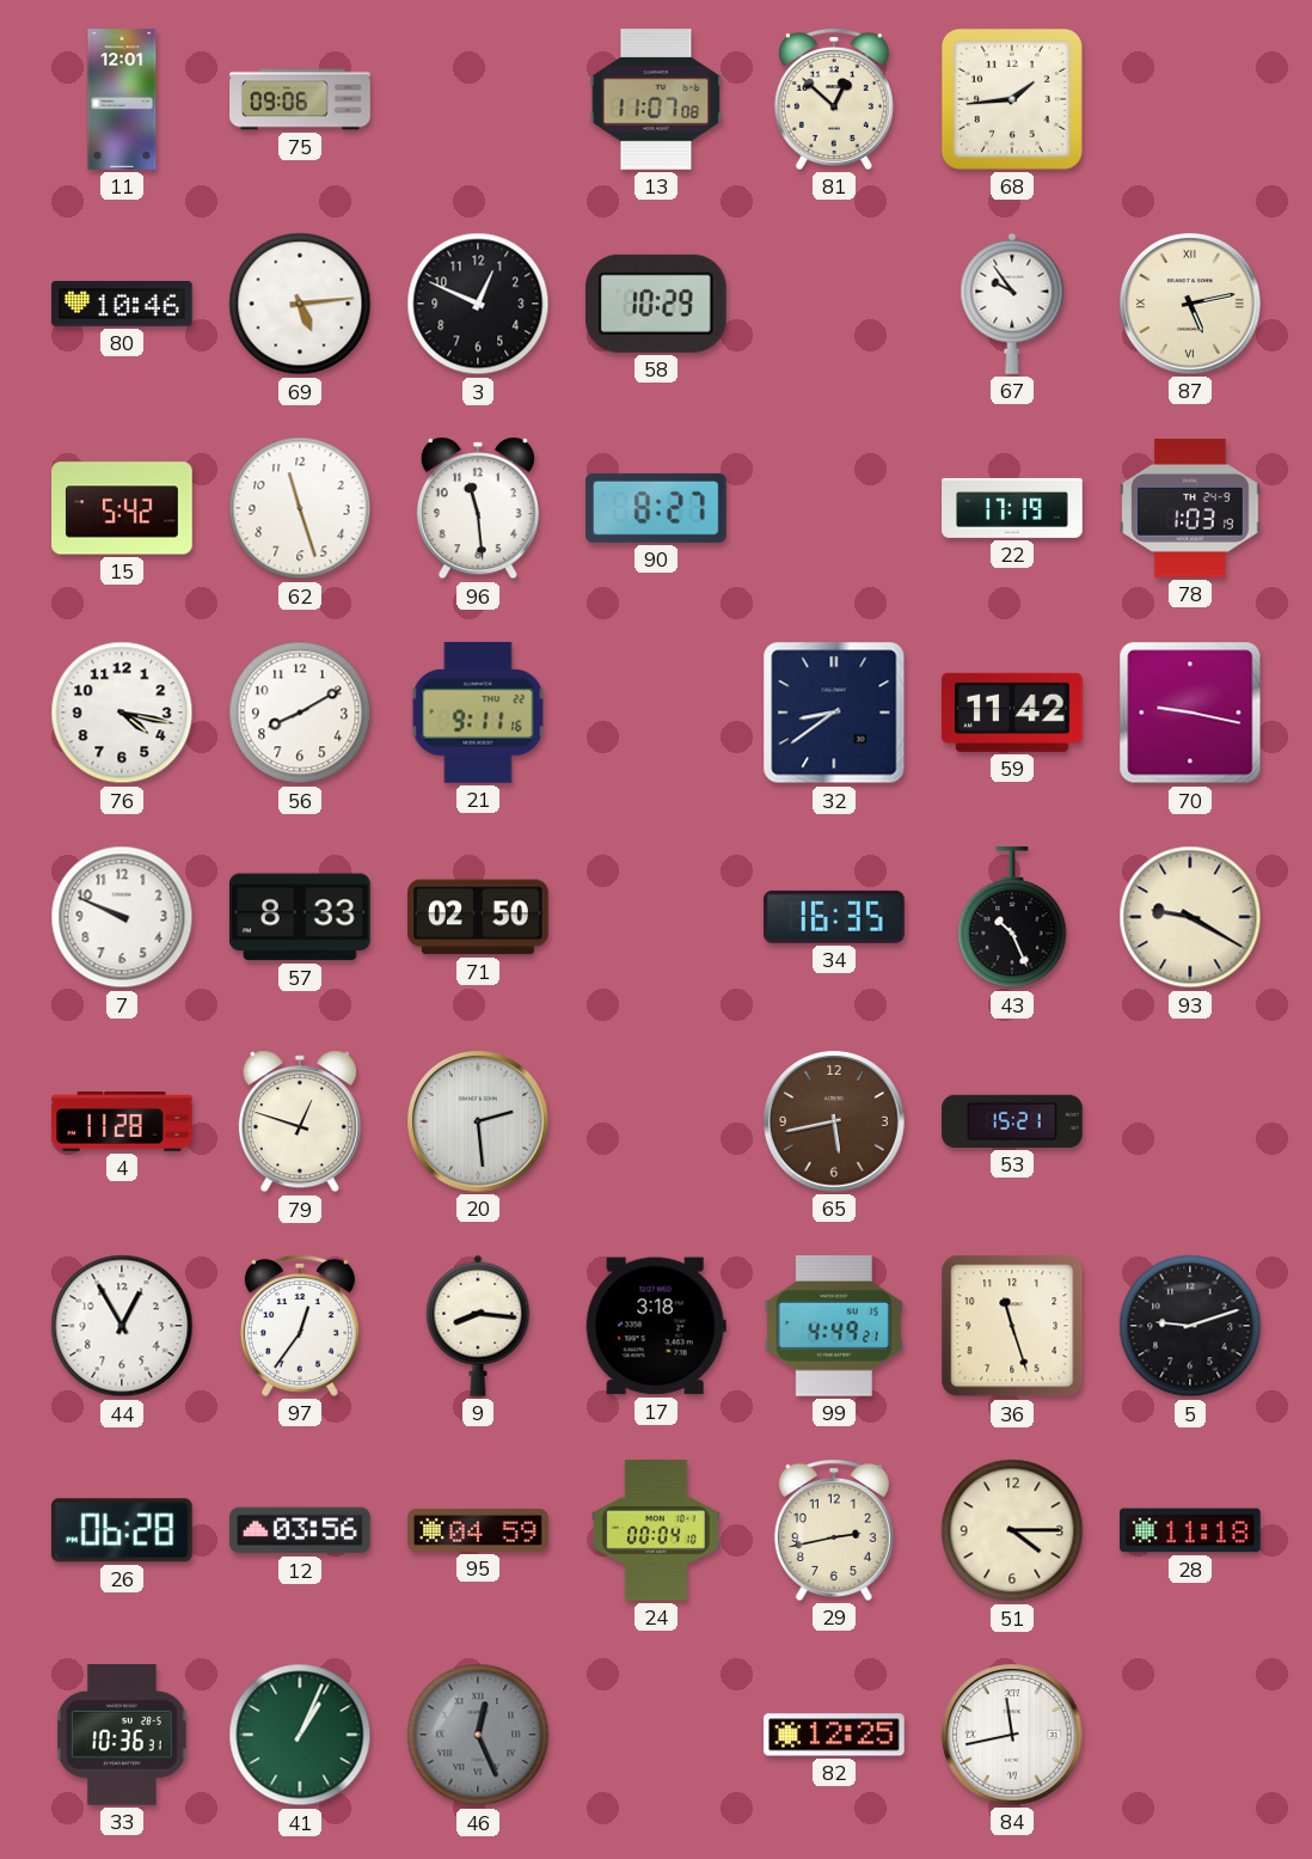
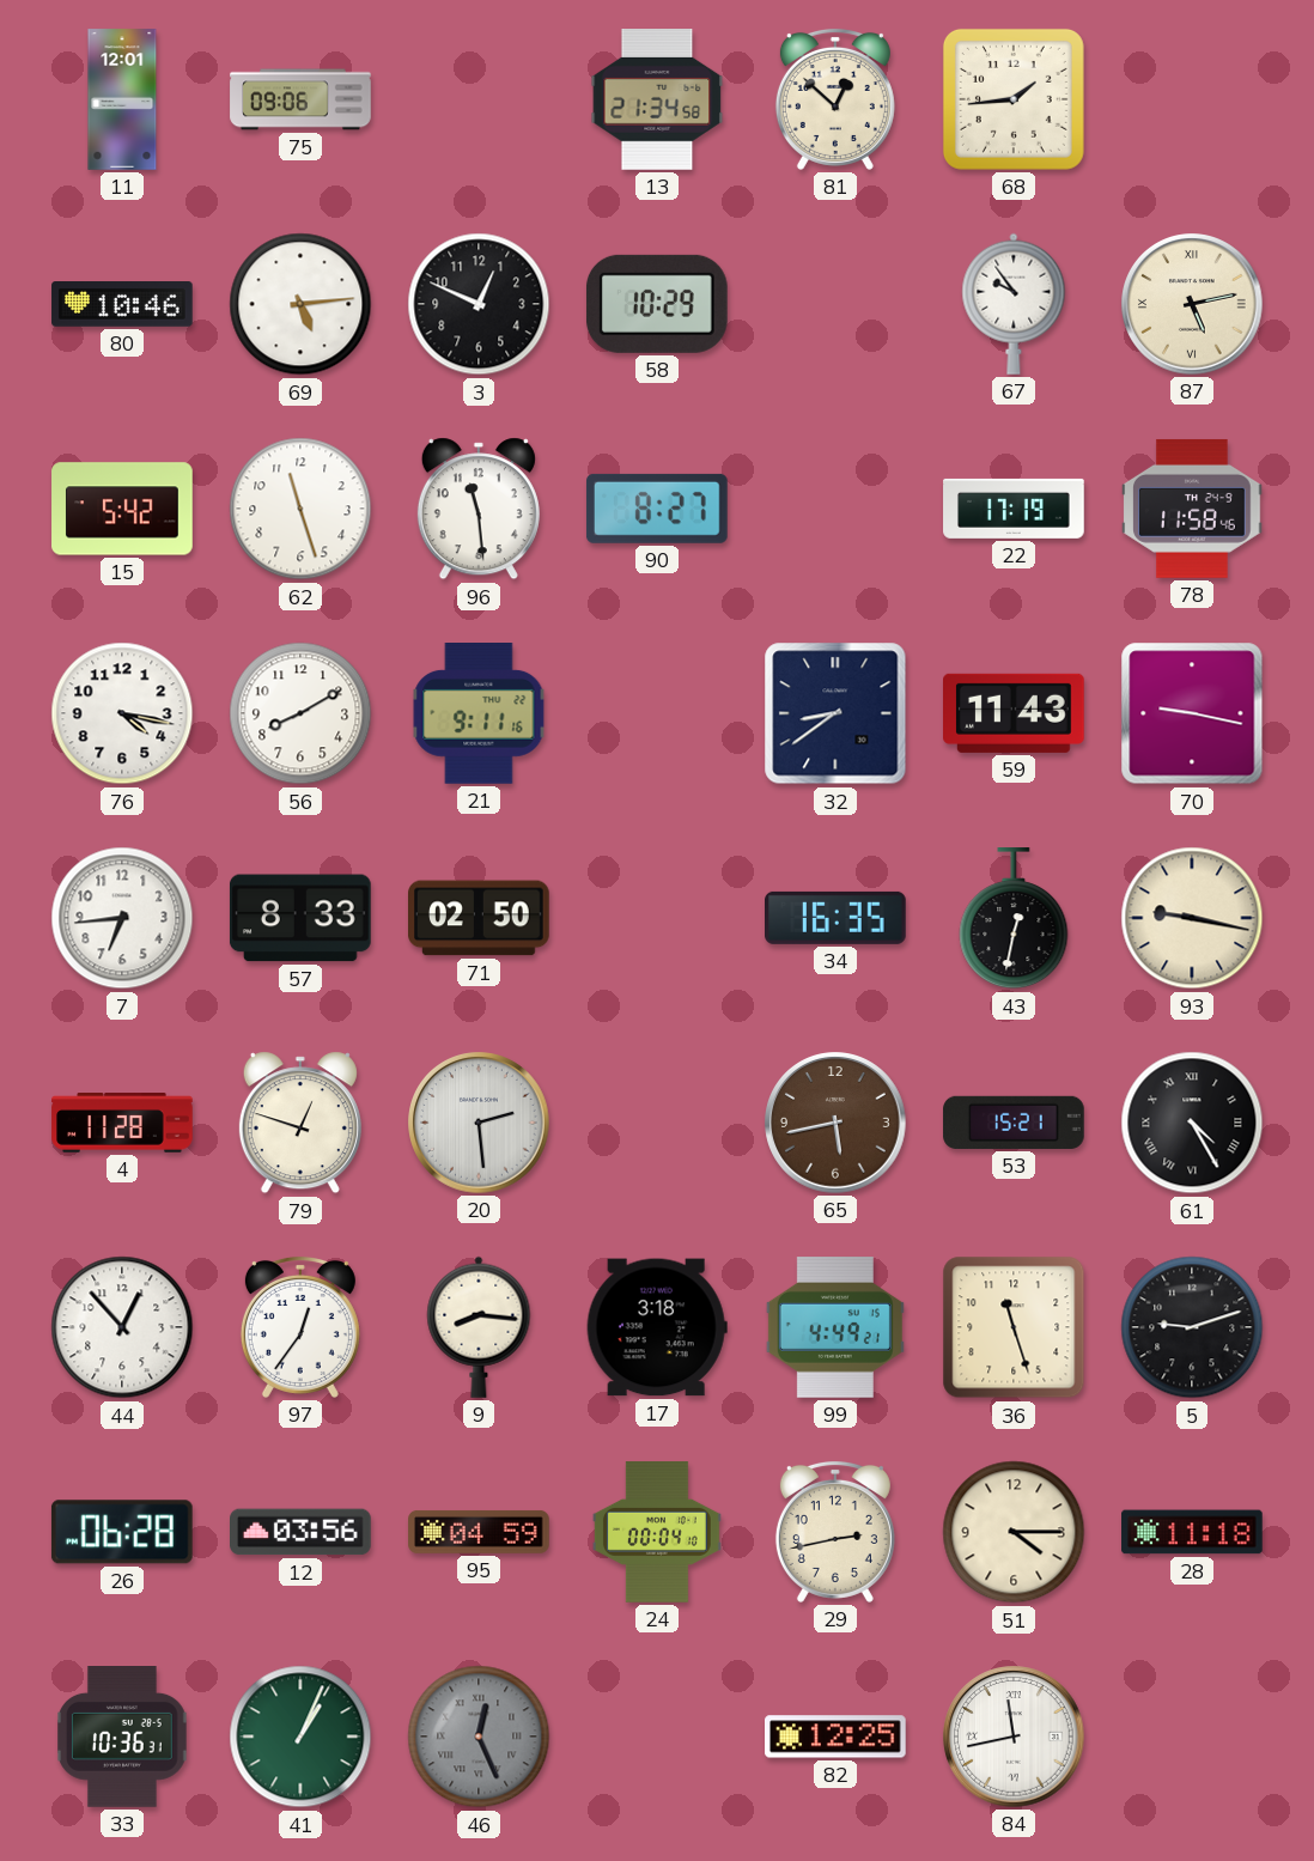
13: 11:07 -> 21:34 (657, 101)
78: 1:03 -> 11:58 (1192, 509)
59: 11:42 -> 11:43 (1015, 713)
7: 9:49 -> 6:44 (122, 918)
43: 10:26 -> 12:32 (1014, 919)
93: 9:20 -> 9:17 (1192, 918)
61: none -> 4:25 (1192, 1123)
44: 12:55 -> 12:53 (122, 1327)
